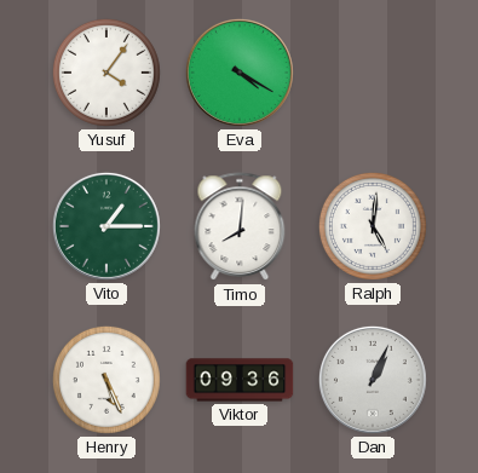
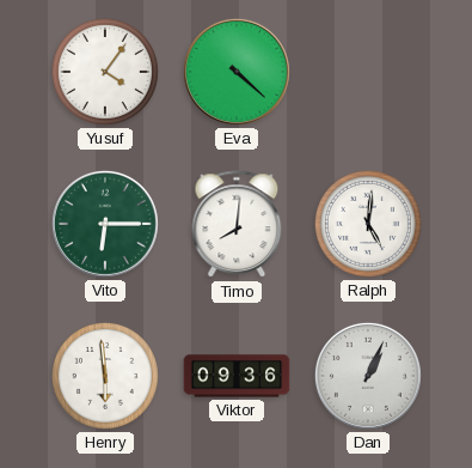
Eva: 4:20 -> 4:22 (237, 72)
Vito: 1:15 -> 6:15 (105, 224)
Henry: 5:26 -> 5:59 (105, 376)
